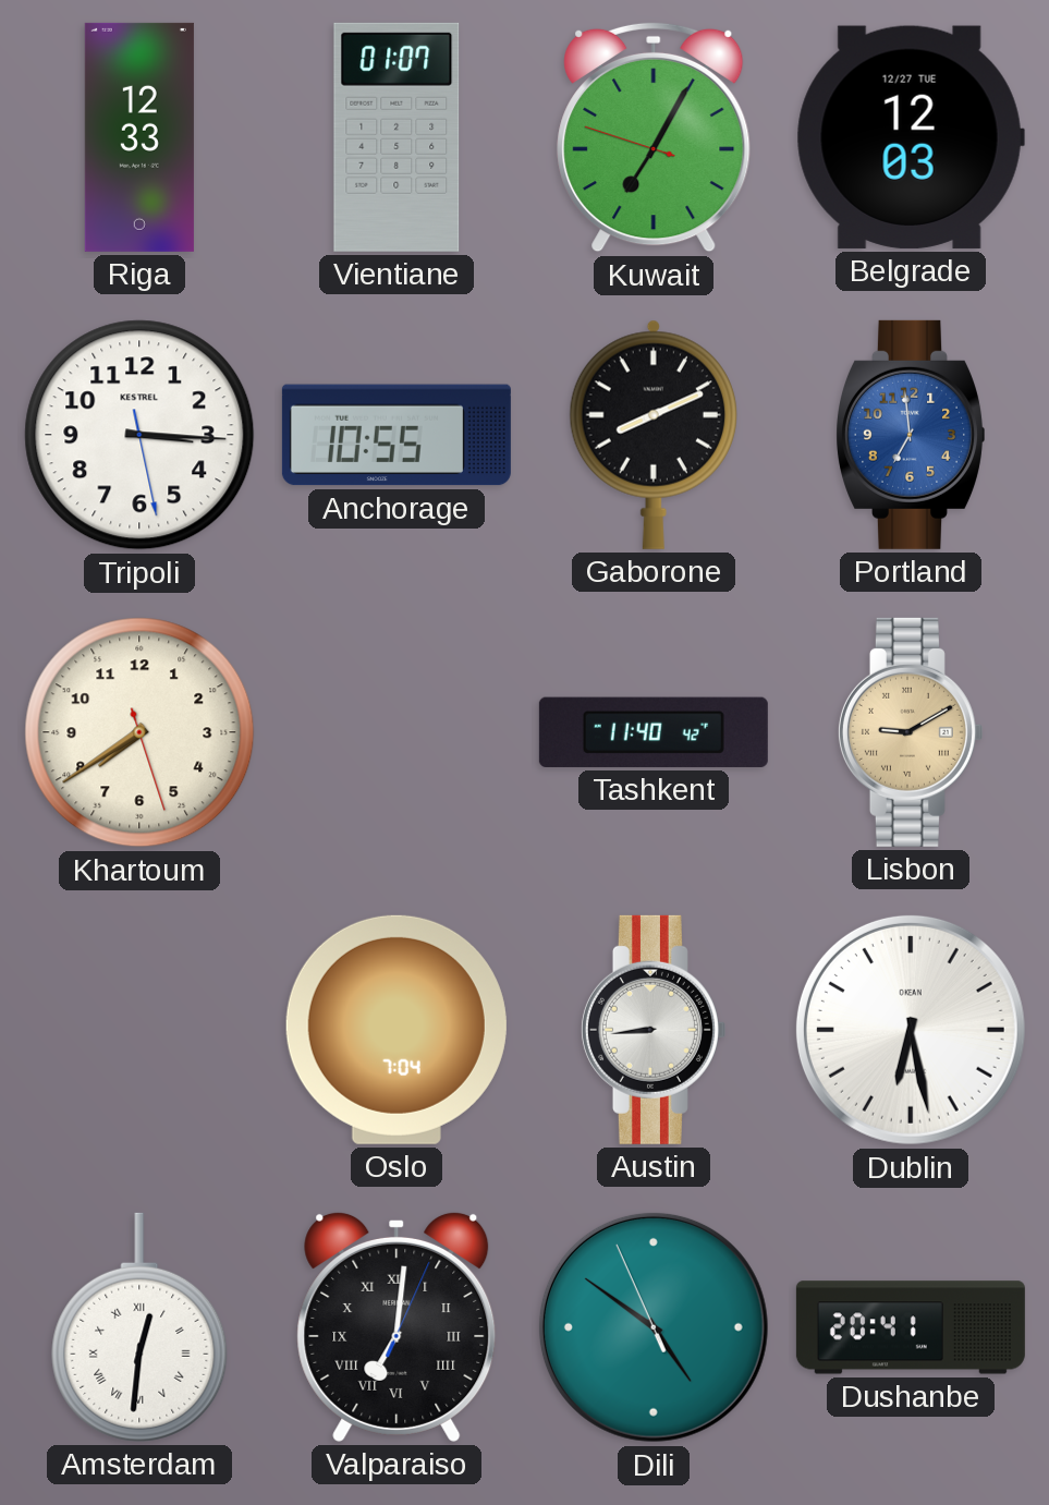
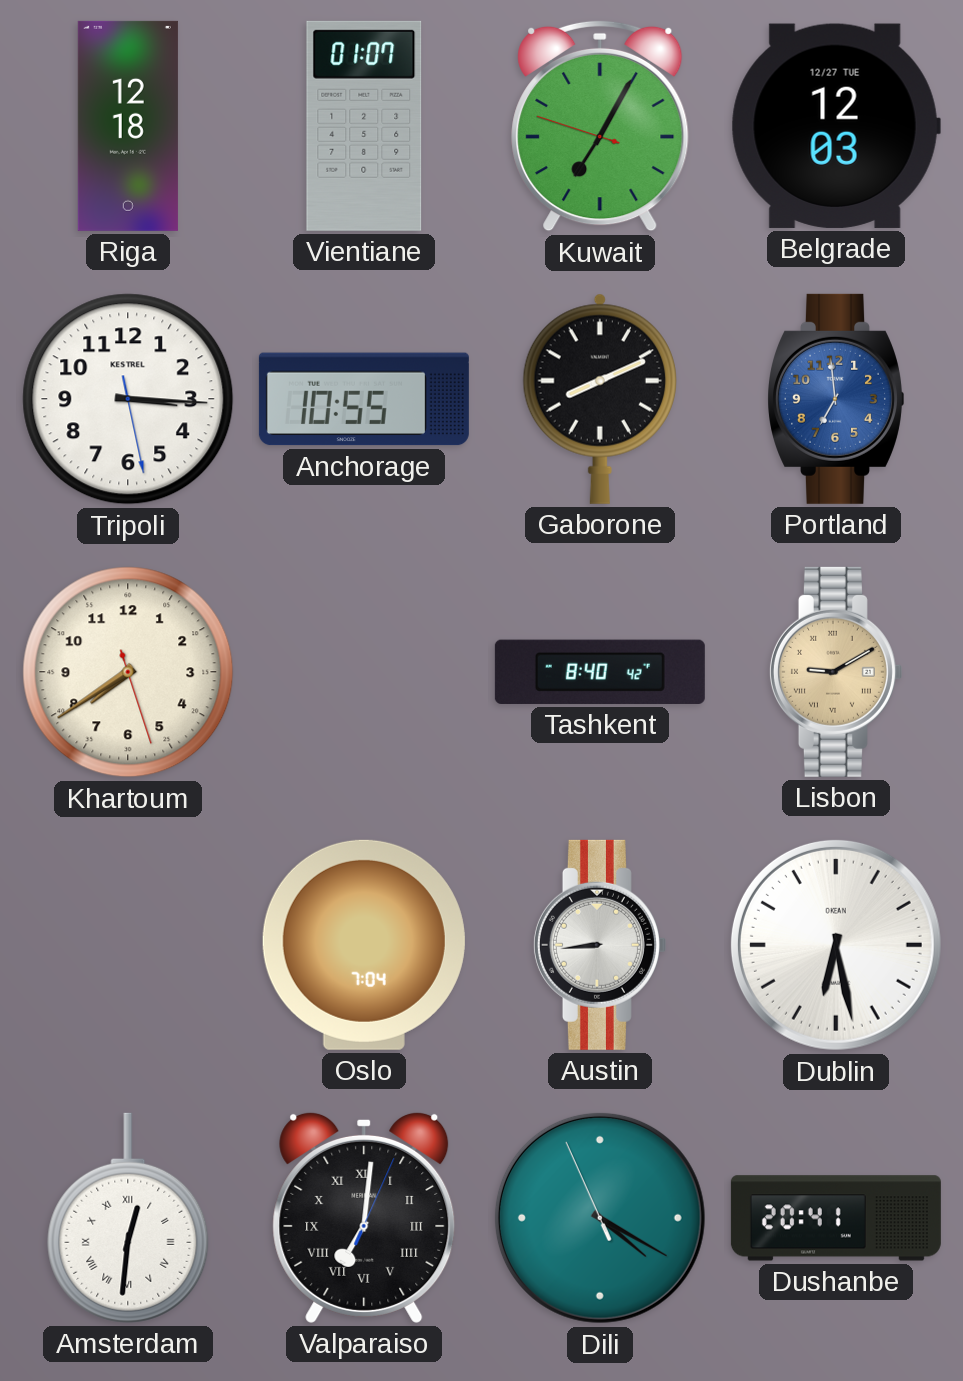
Riga: 12:33 -> 12:18 (128, 126)
Tashkent: 11:40 -> 8:40 (600, 672)
Dili: 4:50 -> 4:19 (600, 1218)
